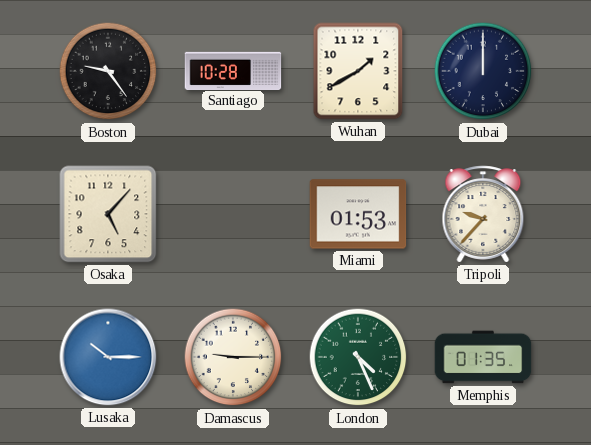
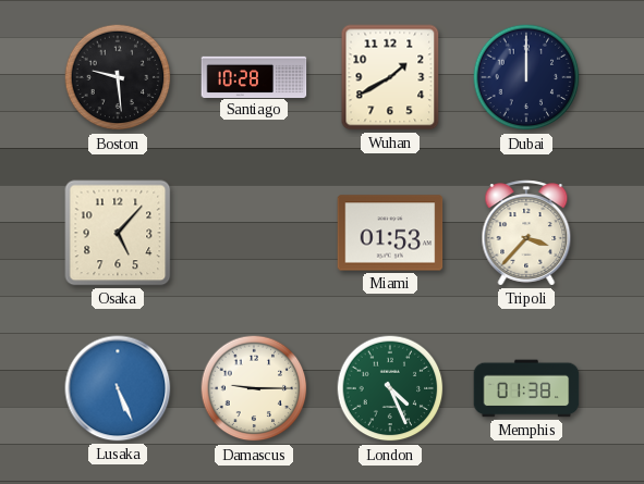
Boston: 9:24 -> 9:29 (118, 77)
Tripoli: 9:37 -> 3:37 (526, 233)
Lusaka: 10:15 -> 5:26 (118, 388)
Memphis: 01:35 -> 01:38 (526, 388)
